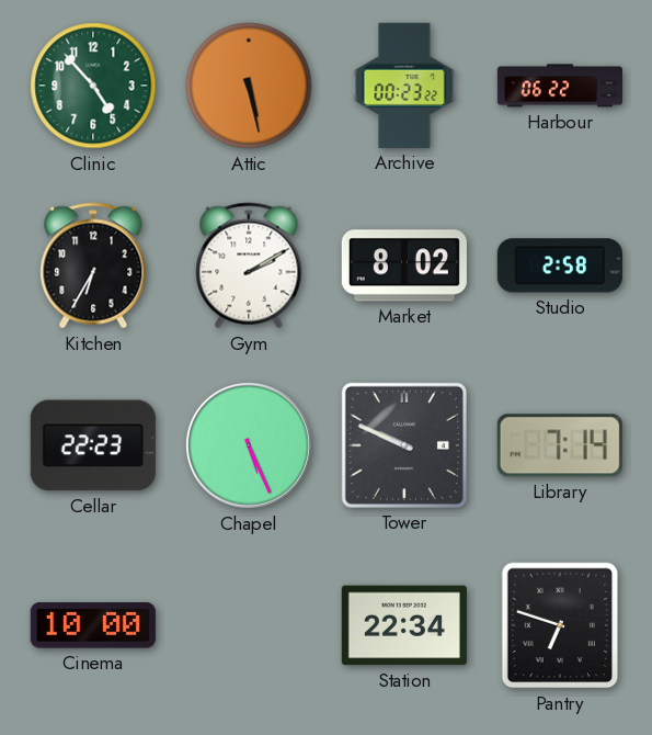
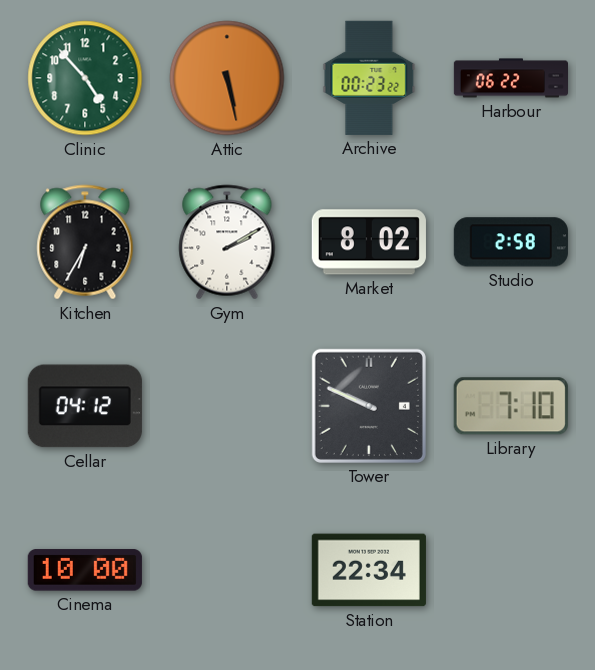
Cellar: 22:23 -> 04:12 (85, 406)
Chapel: 5:26 -> none (249, 445)
Library: 7:14 -> 7:10 (511, 406)
Pantry: 6:48 -> none (560, 625)
